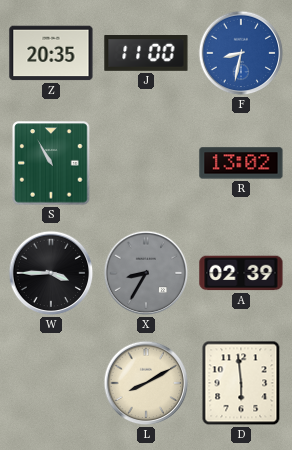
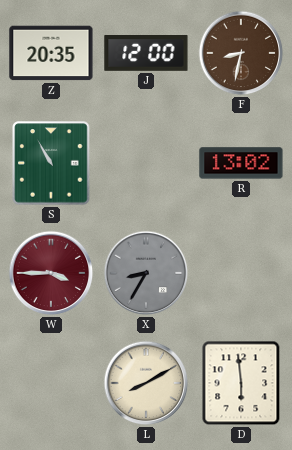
J: 11:00 -> 12:00 (146, 54)
F dial: blue -> brown (241, 53)
W dial: black -> burgundy (51, 273)
A: 02:39 -> none (241, 273)
